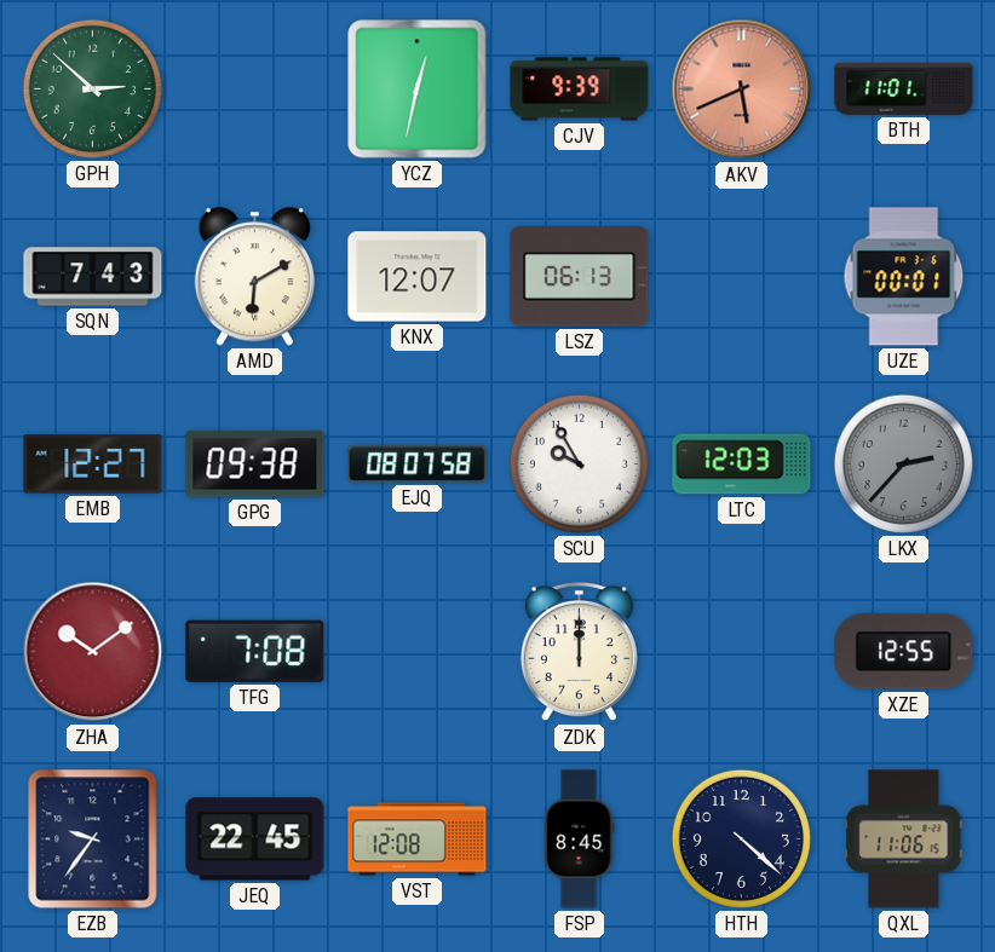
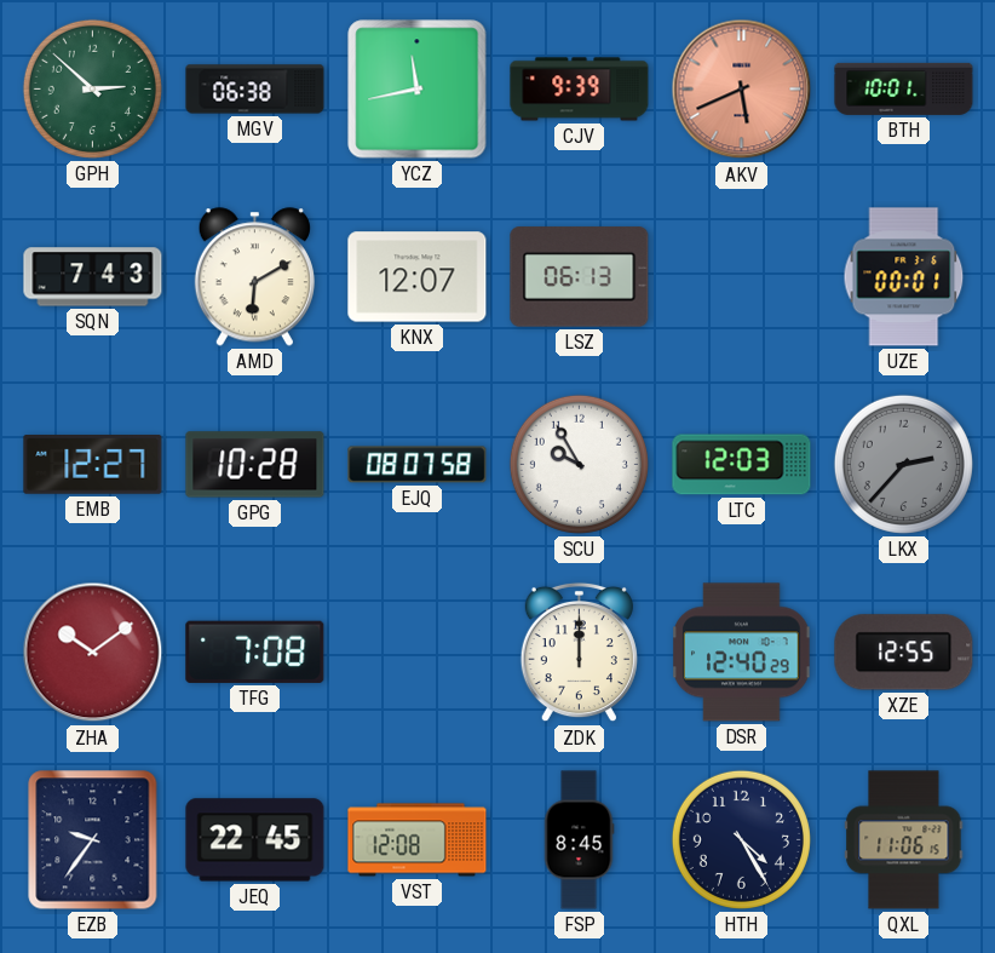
MGV: none -> 06:38 (255, 90)
YCZ: 12:32 -> 11:43 (418, 90)
BTH: 11:01 -> 10:01 (904, 88)
GPG: 09:38 -> 10:28 (255, 465)
DSR: none -> 12:40 (742, 653)
HTH: 4:22 -> 4:25 (741, 839)
